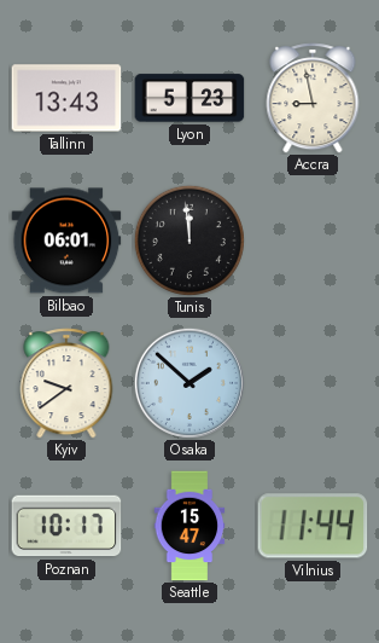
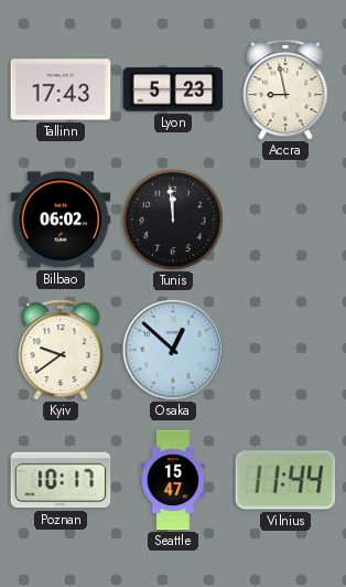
Tallinn: 13:43 -> 17:43 (61, 89)
Bilbao: 06:01 -> 06:02 (61, 220)
Osaka: 1:52 -> 12:52 (173, 350)
